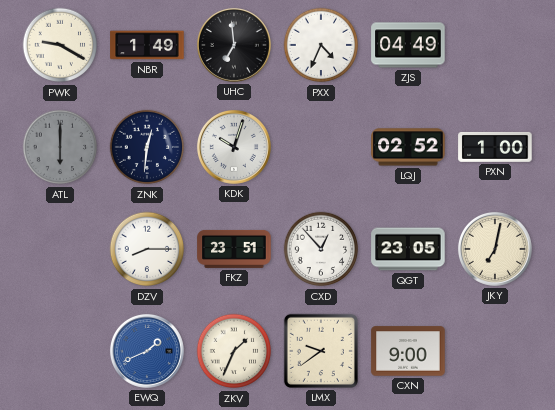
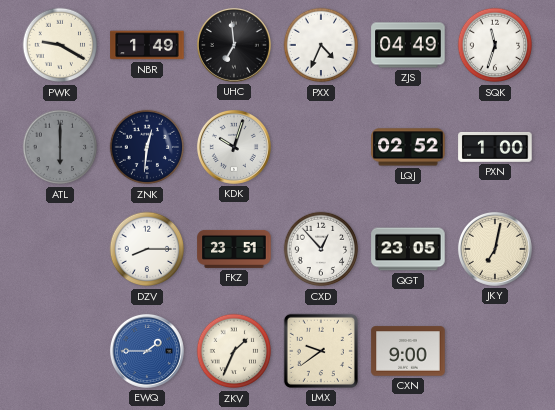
SQK: none -> 11:33 (495, 45)
EWQ: 1:41 -> 1:45 (147, 351)
